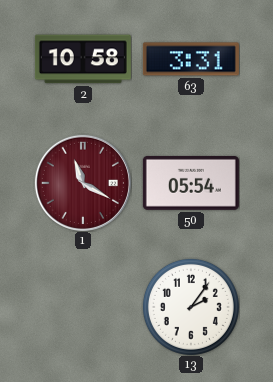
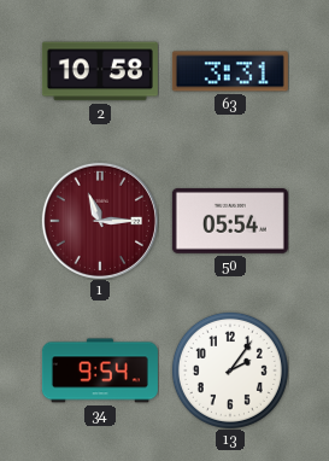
1: 11:20 -> 11:15 (100, 221)
34: none -> 9:54 (100, 370)
